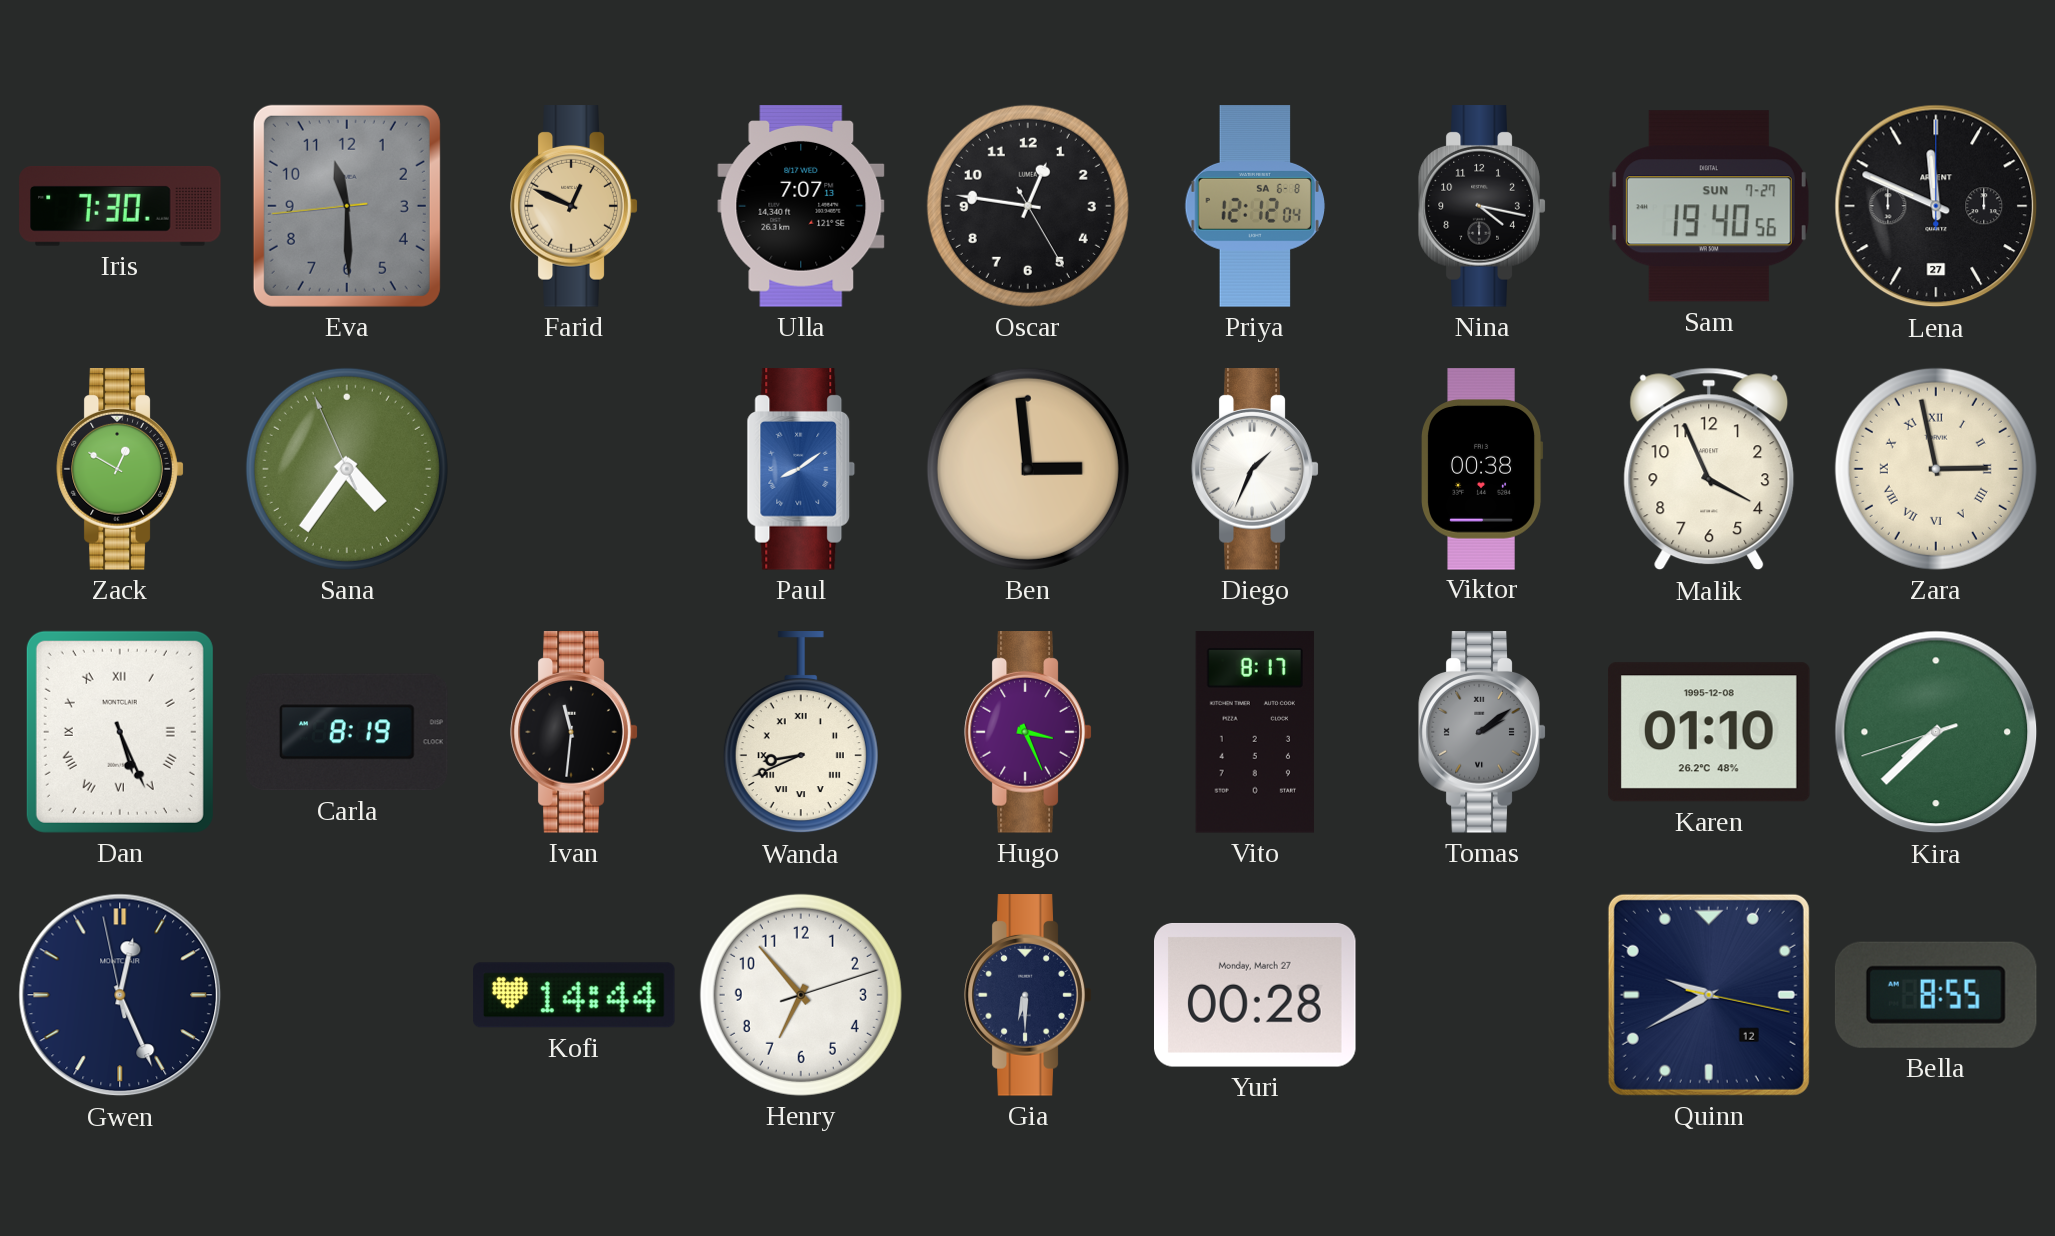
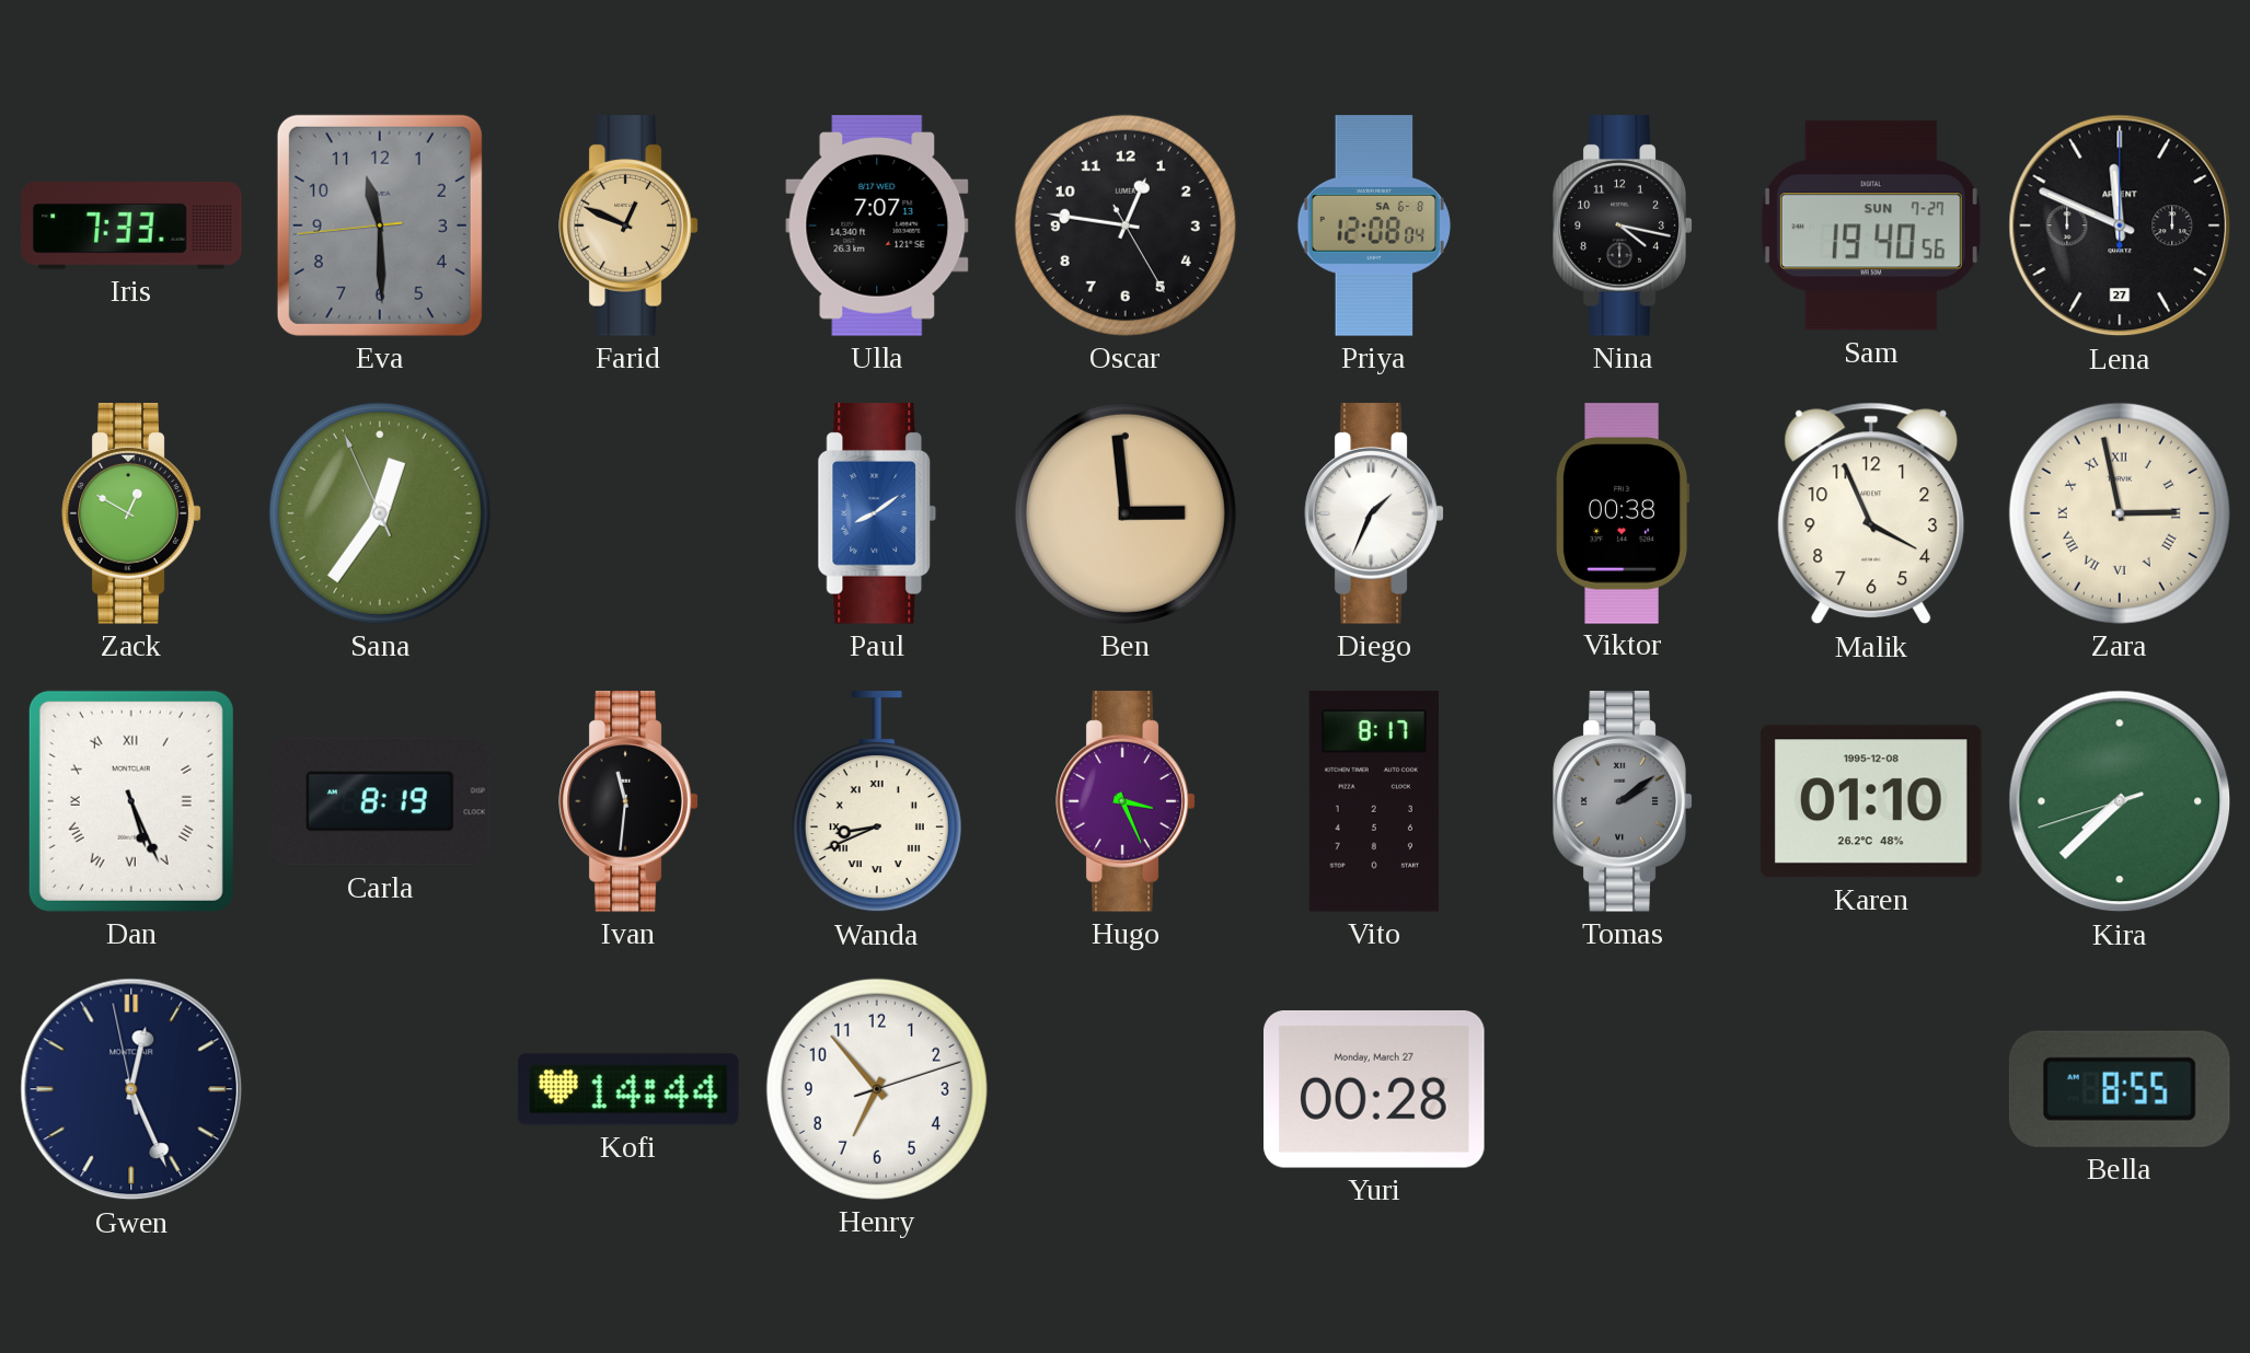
Iris: 7:30 -> 7:33 (131, 227)
Priya: 12:12 -> 12:08 (1374, 225)
Sana: 4:35 -> 12:35 (380, 513)
Gia: 6:30 -> none (1028, 995)
Quinn: 9:40 -> none (1709, 995)
